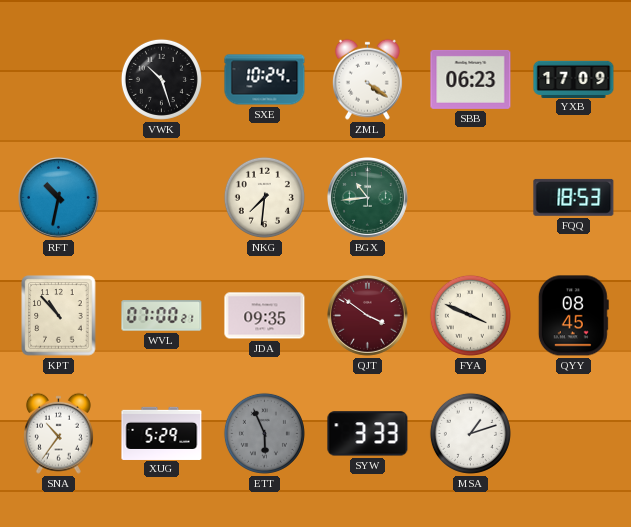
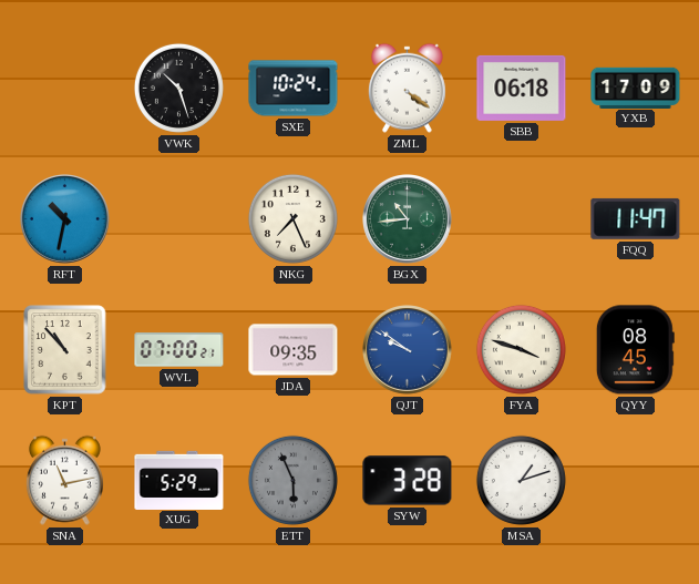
SBB: 06:23 -> 06:18 (522, 88)
NKG: 7:31 -> 7:26 (292, 218)
FQQ: 18:53 -> 11:47 (636, 218)
QJT: 3:51 -> 9:51 (408, 350)
QJT dial: burgundy -> blue (408, 350)
FYA: 3:49 -> 3:48 (521, 349)
SNA: 10:36 -> 11:13 (64, 480)
SYW: 3:33 -> 3:28 (408, 481)
